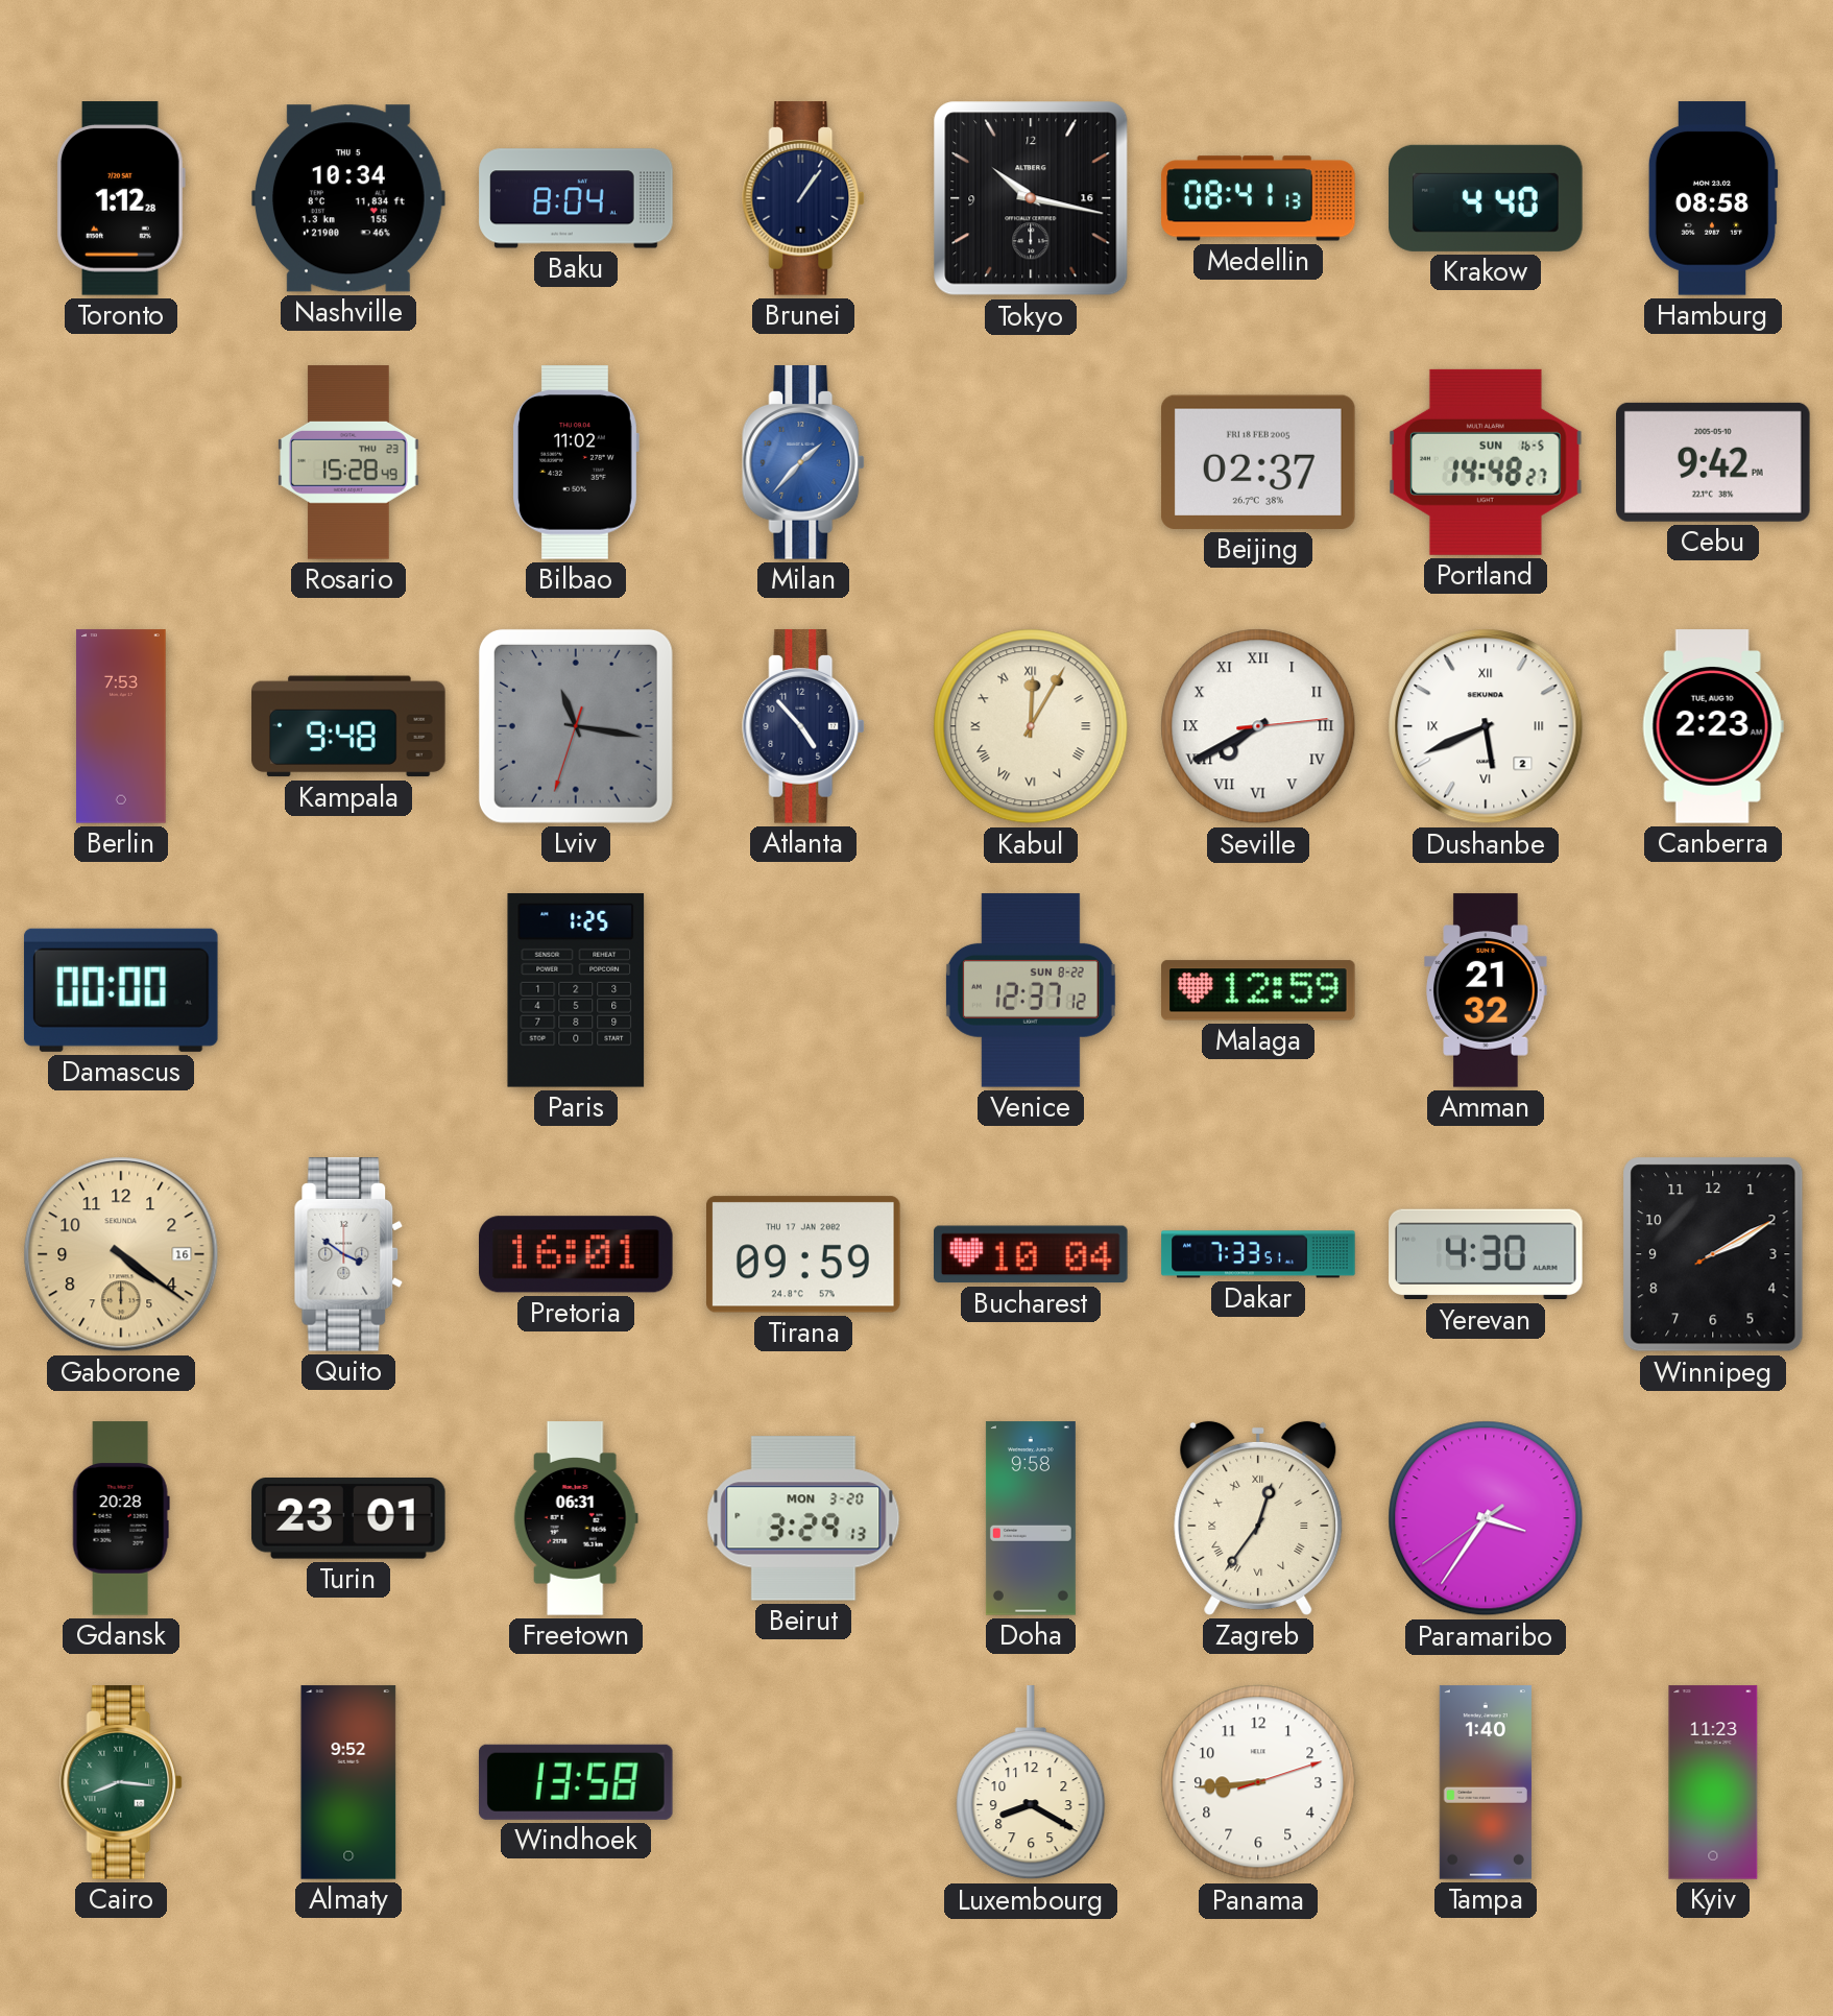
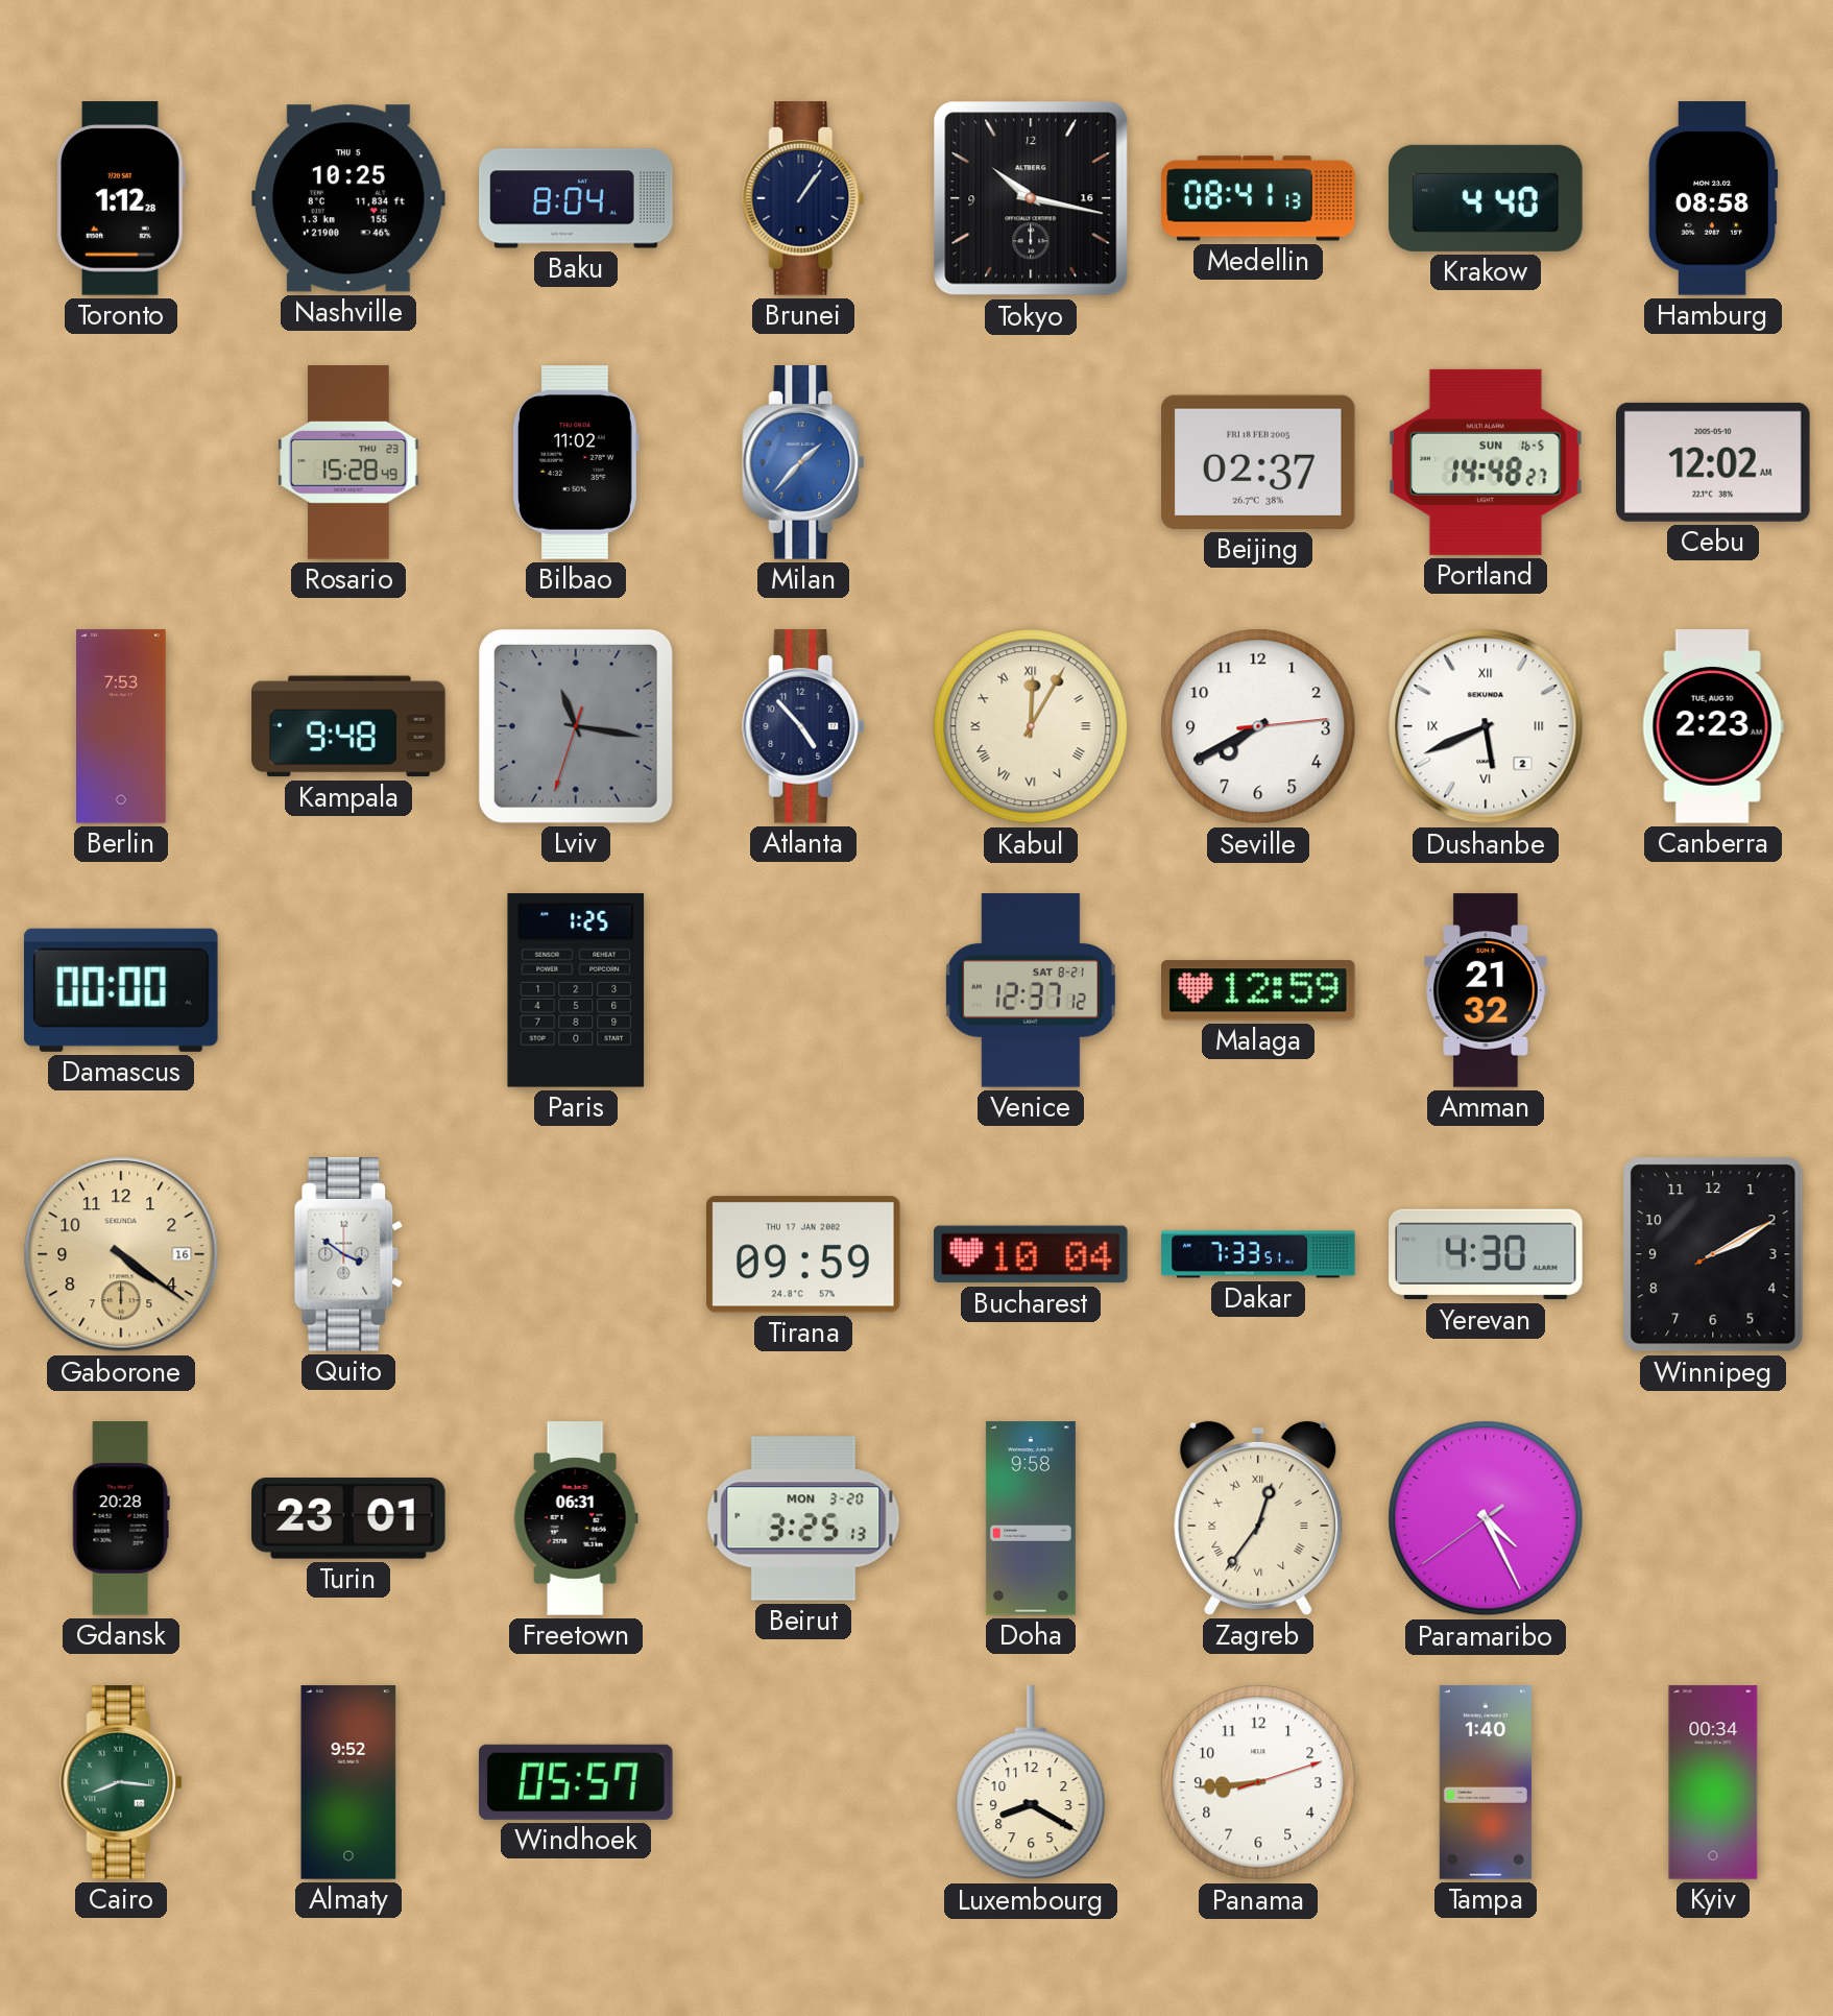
Nashville: 10:34 -> 10:25 (348, 198)
Cebu: 9:42 -> 12:02 (1714, 462)
Seville numerals: Roman -> Arabic (1258, 726)
Venice date: SUN 8-22 -> SAT 8-21 (1031, 990)
Pretoria: 16:01 -> none (577, 1254)
Beirut: 3:29 -> 3:25 (803, 1518)
Paramaribo: 3:35 -> 4:25 (1486, 1518)
Windhoek: 13:58 -> 05:57 (576, 1782)
Kyiv: 11:23 -> 00:34 (1713, 1782)
